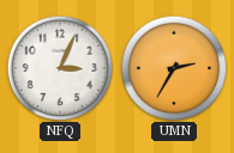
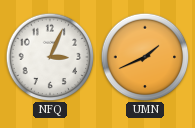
UMN: 2:35 -> 1:41 (145, 57)
